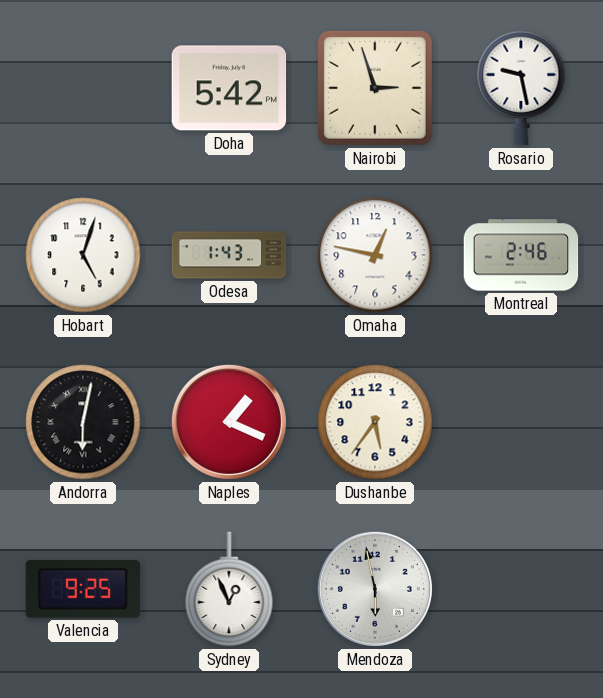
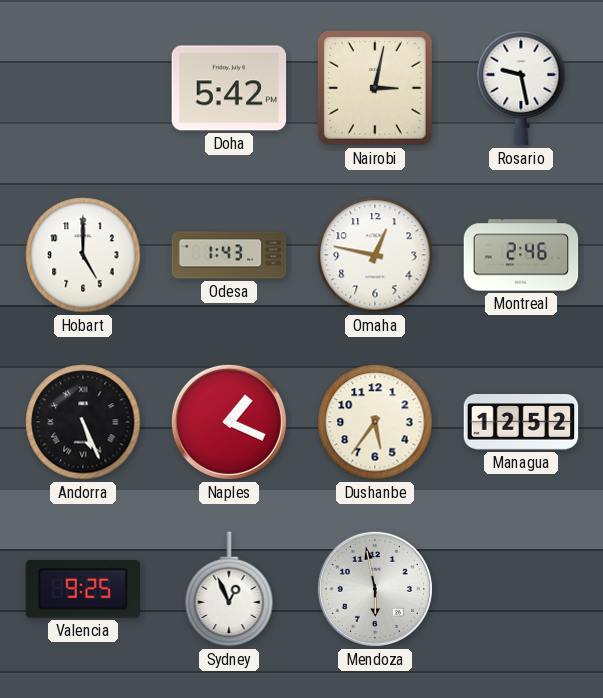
Nairobi: 2:57 -> 3:02 (375, 88)
Hobart: 5:03 -> 5:00 (83, 255)
Andorra: 6:02 -> 5:26 (83, 422)
Managua: none -> 12:52 (521, 423)
